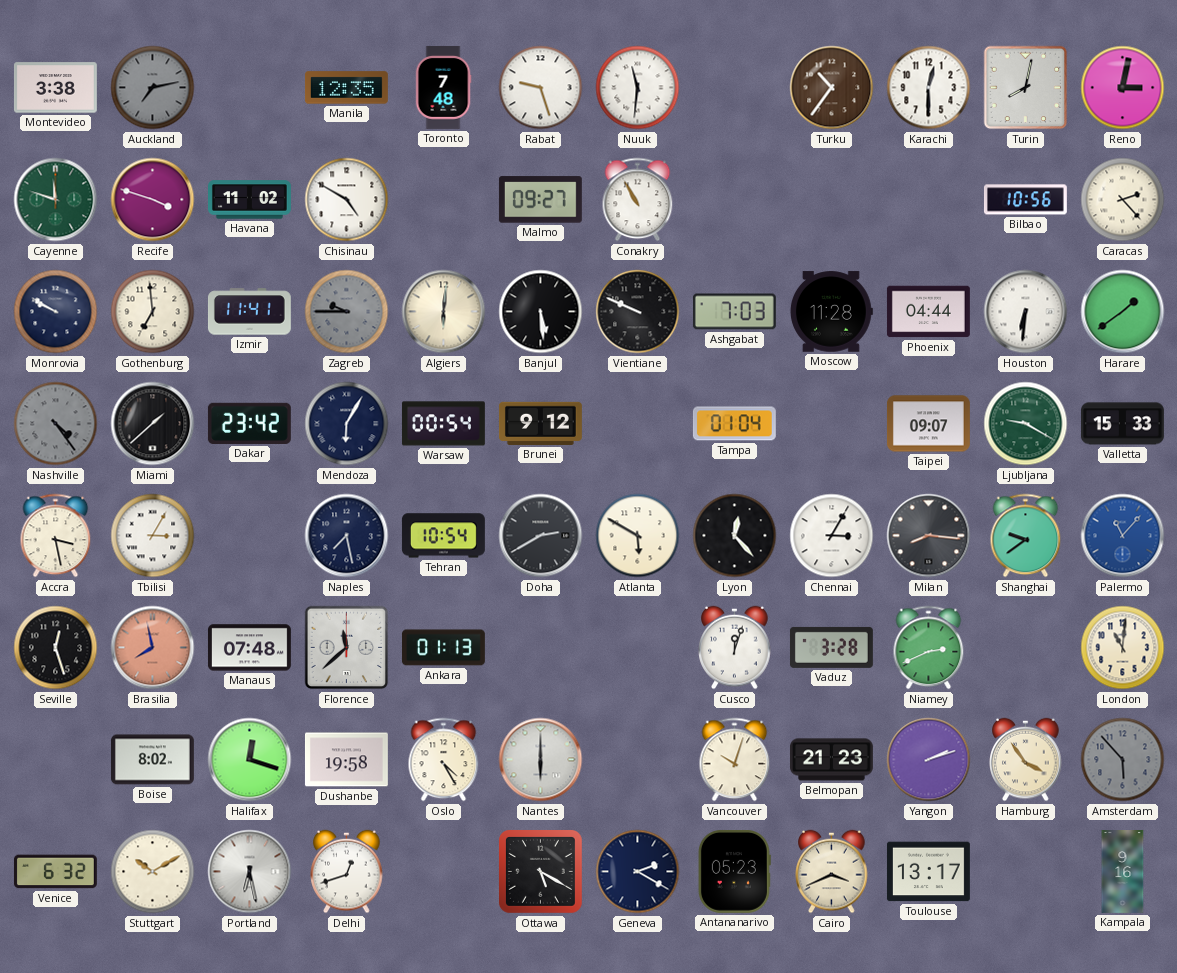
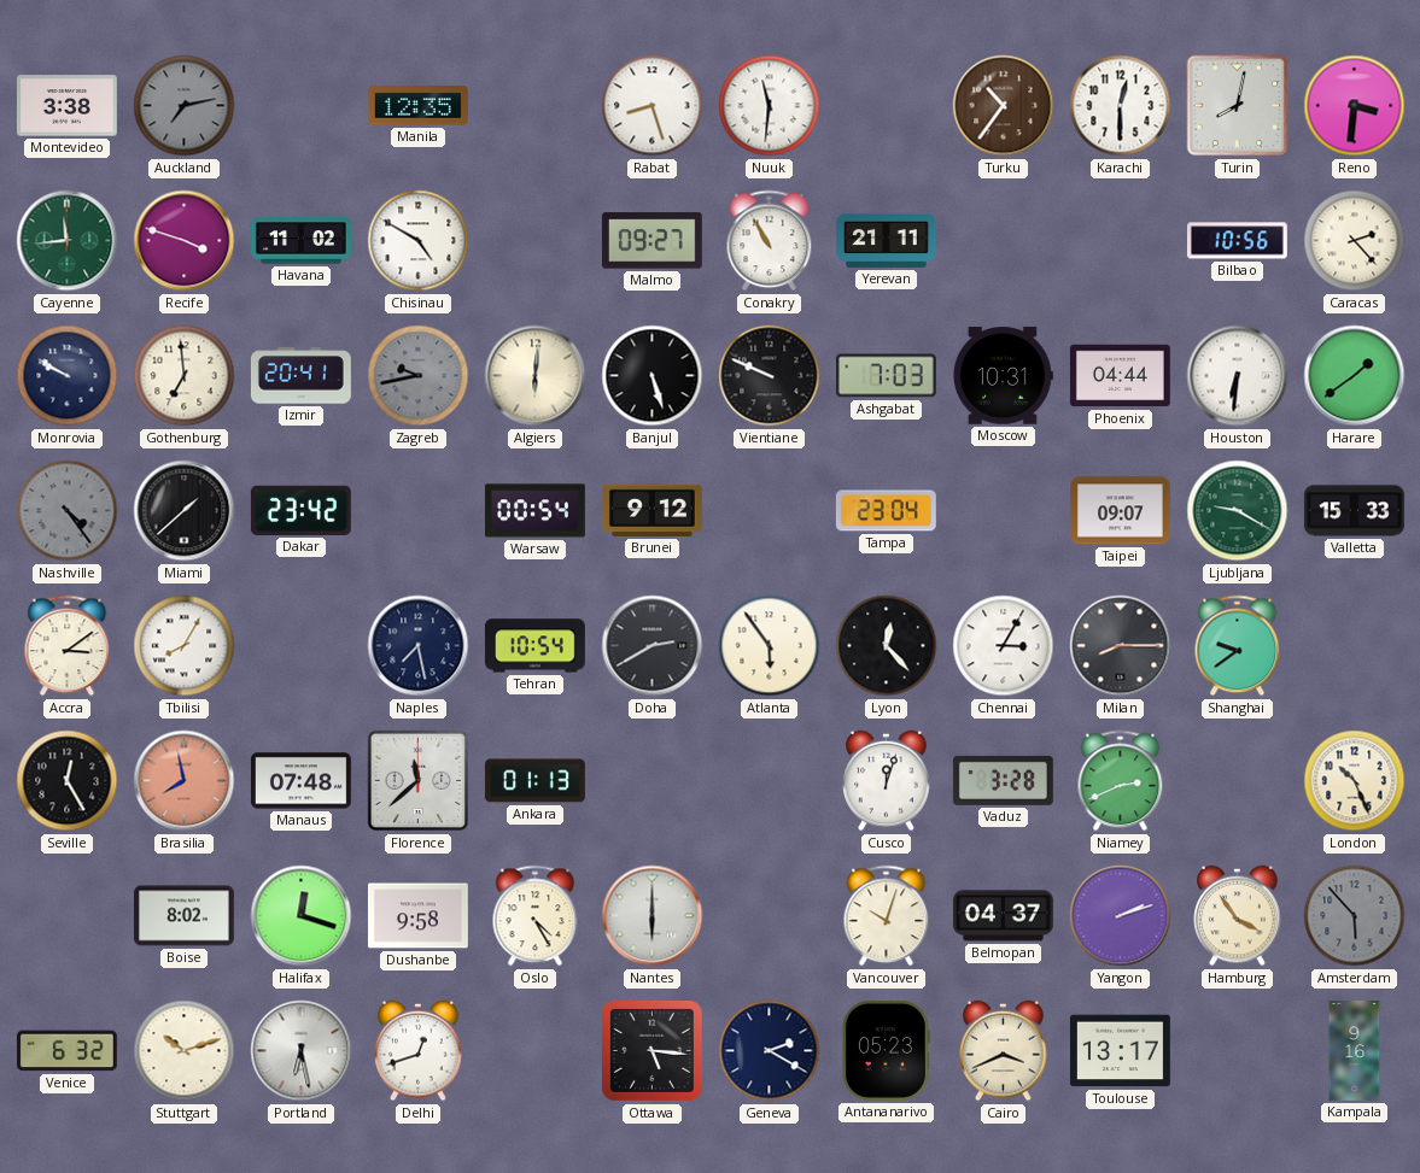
Toronto: 7:48 -> none (443, 87)
Rabat: 9:27 -> 8:27 (653, 106)
Reno: 3:02 -> 3:31 (1355, 106)
Cayenne: 11:48 -> 11:44 (68, 241)
Yerevan: none -> 21:11 (886, 240)
Izmir: 11:41 -> 20:41 (300, 376)
Zagreb: 9:45 -> 9:43 (419, 376)
Banjul: 5:29 -> 5:27 (653, 376)
Moscow: 11:28 -> 10:31 (1003, 376)
Mendoza: 6:05 -> none (347, 424)
Tampa: 01:04 -> 23:04 (886, 511)
Accra: 3:28 -> 3:09 (68, 646)
Tbilisi: 3:05 -> 8:05 (185, 646)
Atlanta: 5:50 -> 5:54 (770, 646)
Milan: 8:16 -> 8:15 (1121, 646)
Palermo: 11:07 -> none (1123, 536)
Seville: 12:27 -> 12:25 (68, 781)
London: 11:01 -> 10:26 (1355, 781)
Dushanbe: 19:58 -> 9:58 (417, 916)
Belmopan: 21:23 -> 04:37 (1003, 916)
Stuttgart: 10:10 -> 10:12 (185, 1051)
Ottawa: 5:20 -> 5:16 (651, 1050)
